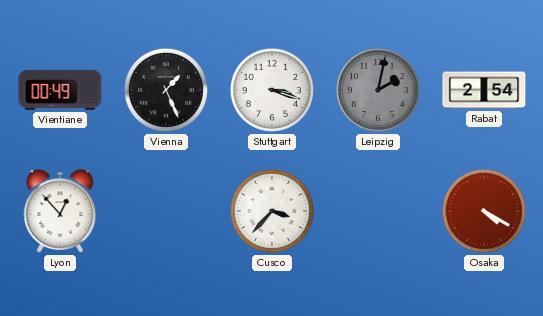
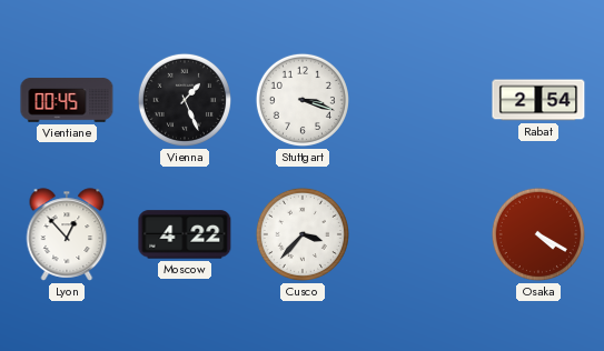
Vientiane: 00:49 -> 00:45 (67, 100)
Leipzig: 2:02 -> none (378, 90)
Moscow: none -> 4:22 (185, 234)
